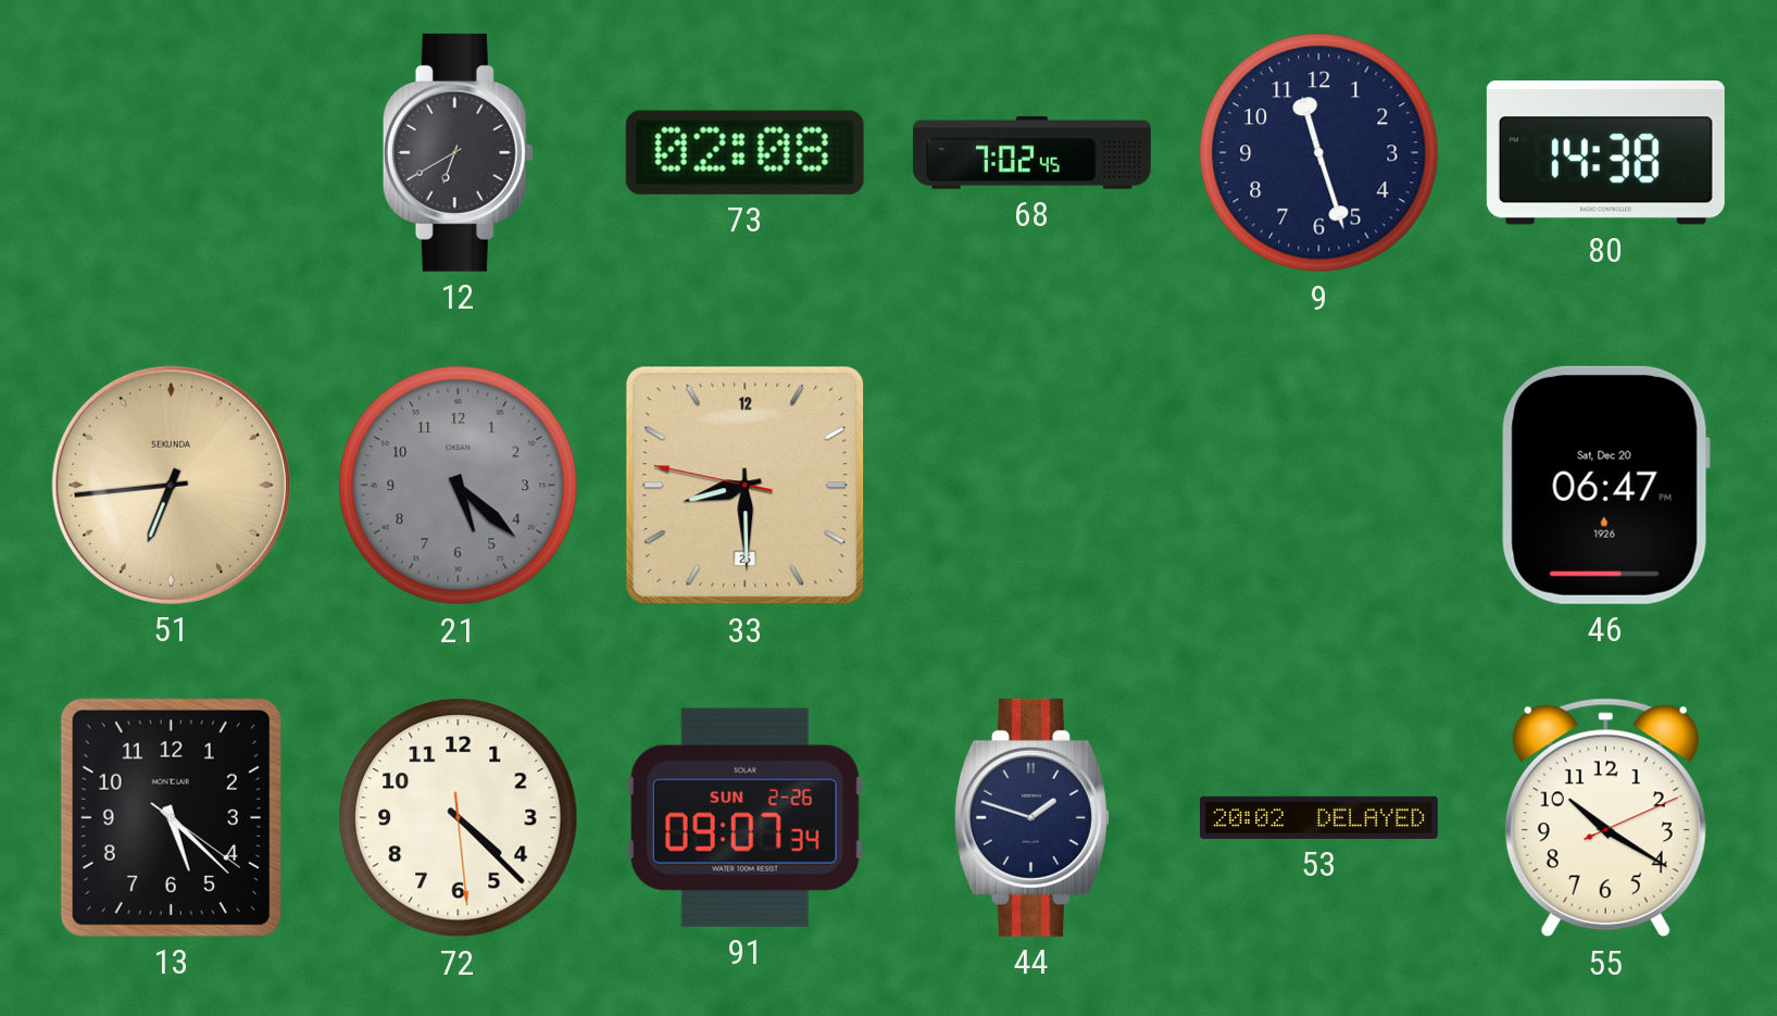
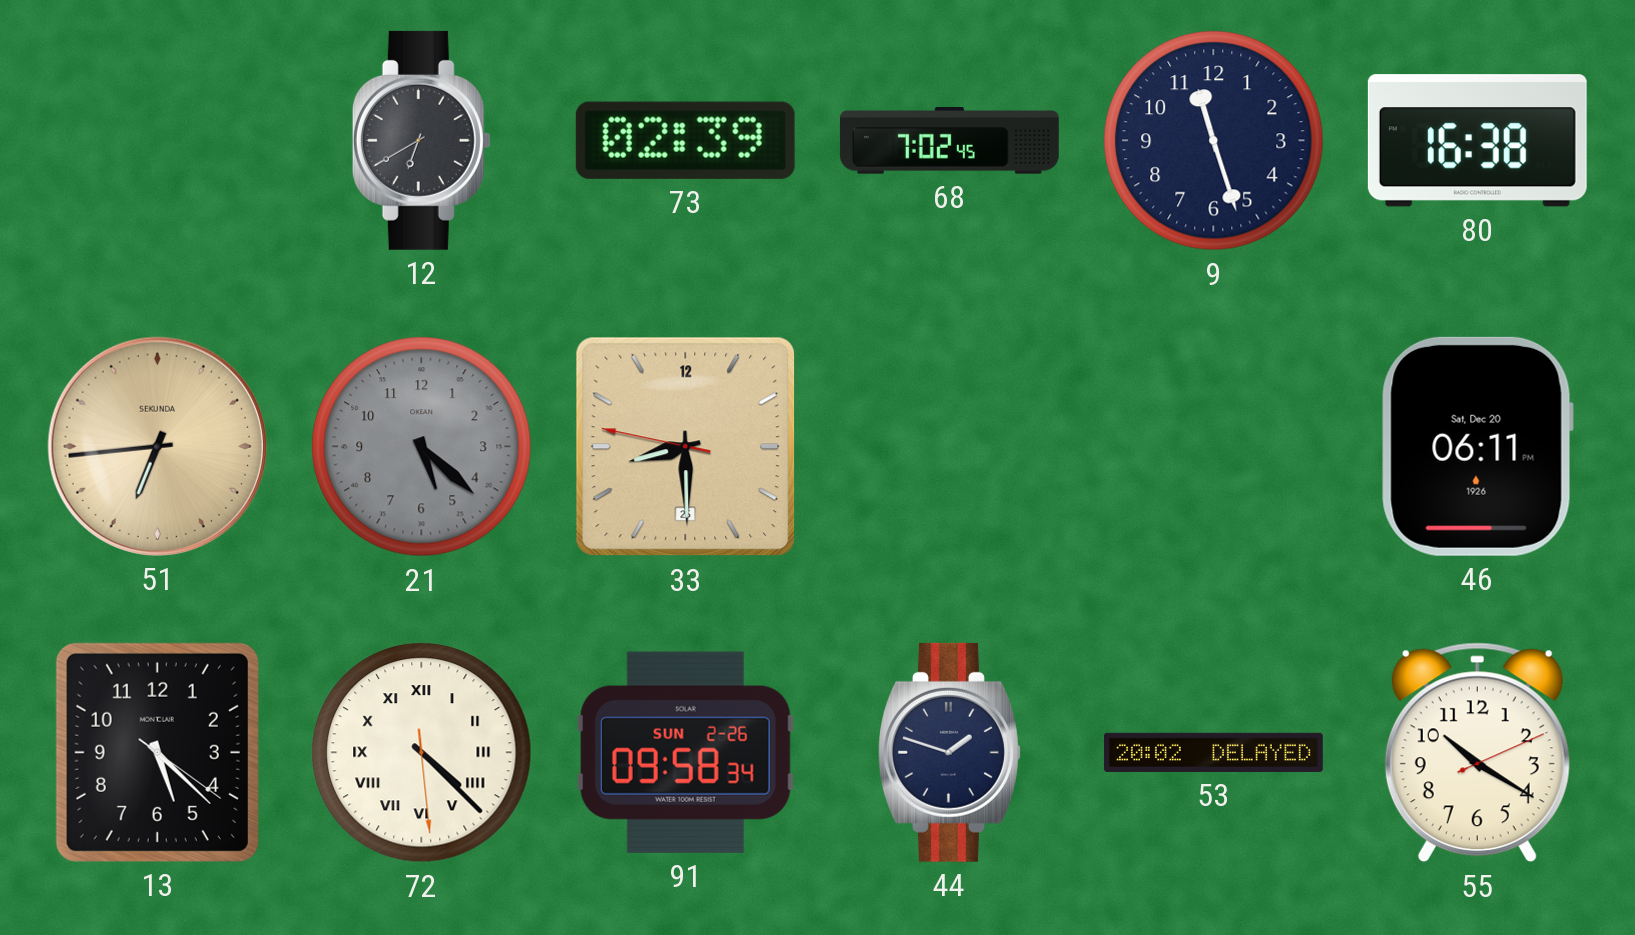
73: 02:08 -> 02:39 (685, 140)
80: 14:38 -> 16:38 (1477, 141)
46: 06:47 -> 06:11 (1477, 446)
72 numerals: Arabic -> Roman (422, 753)
91: 09:07 -> 09:58 (685, 752)
